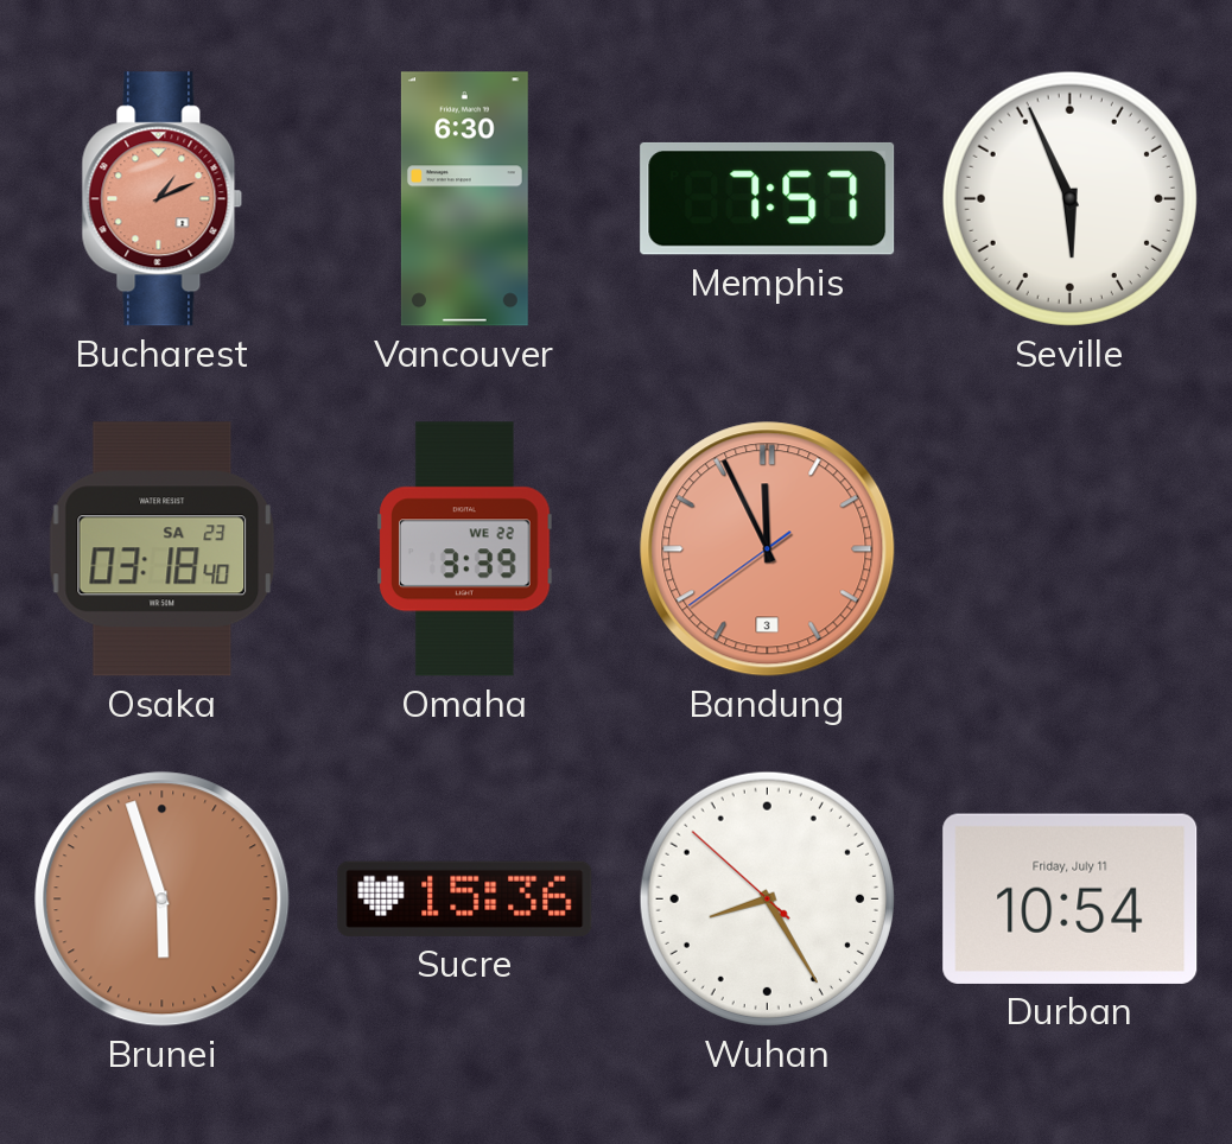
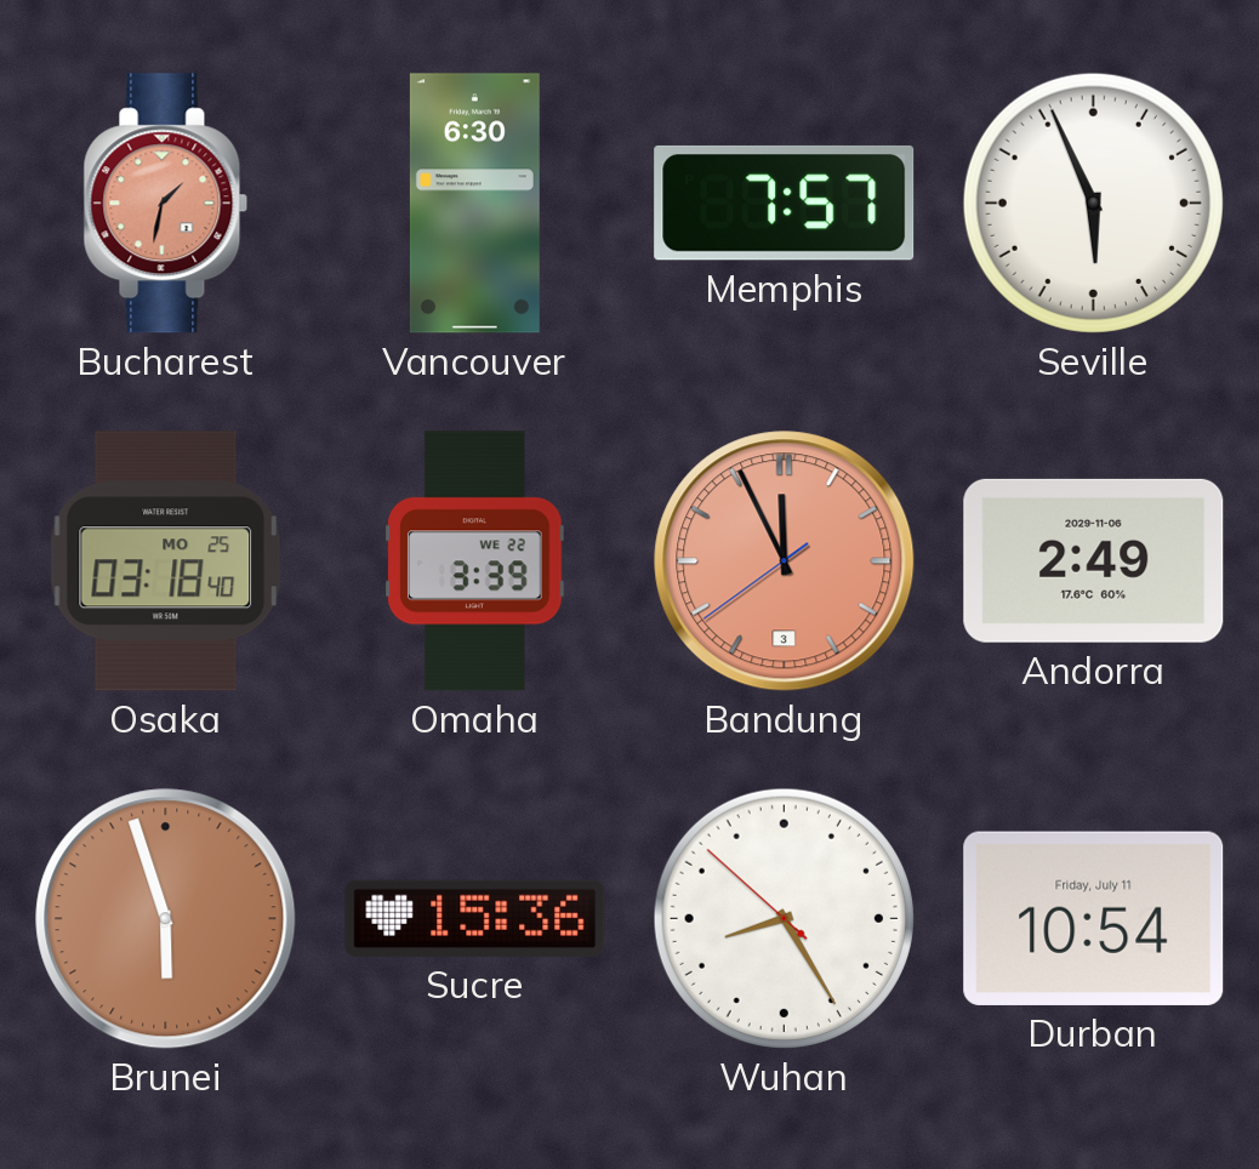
Bucharest: 1:11 -> 1:32 (166, 204)
Osaka date: SA 23 -> MO 25 (166, 561)
Andorra: none -> 2:49 (1094, 560)
